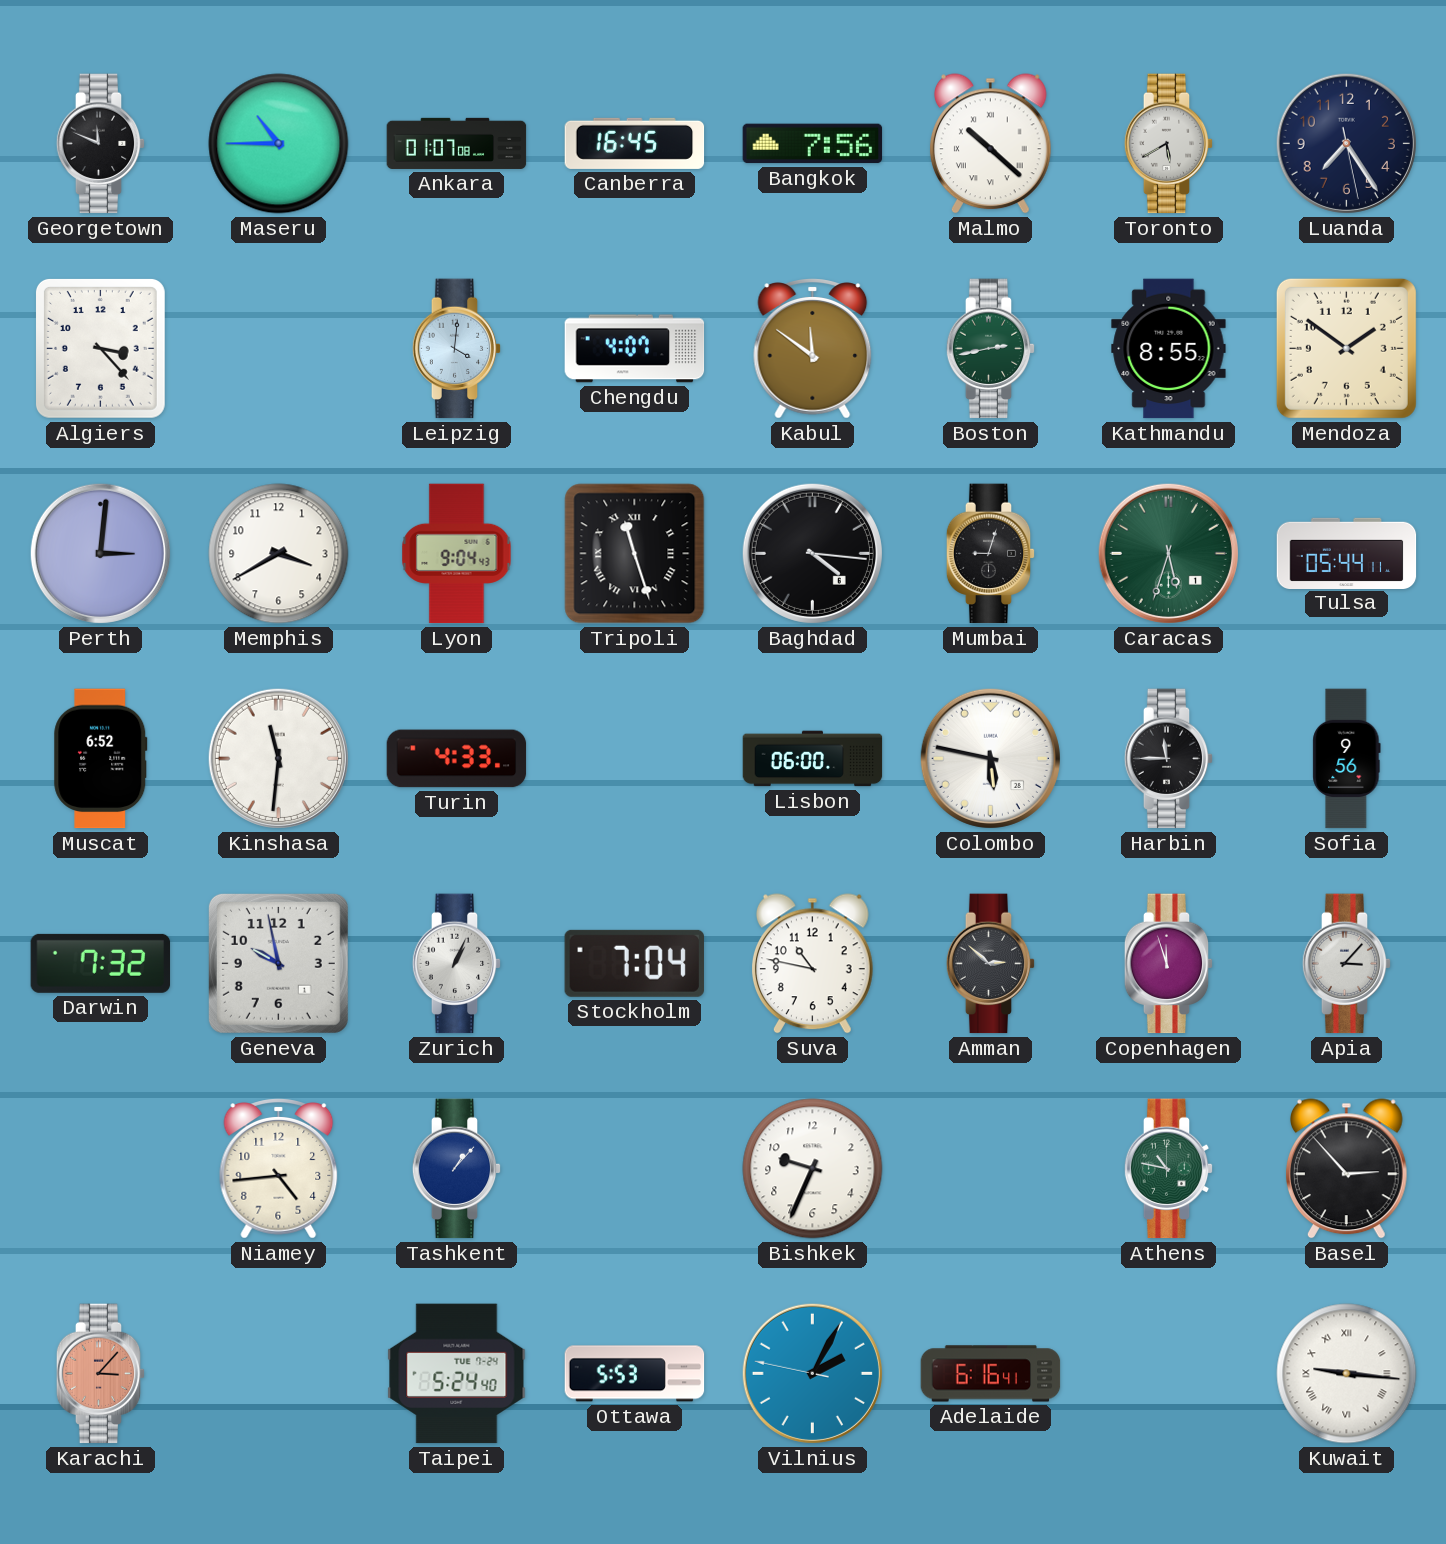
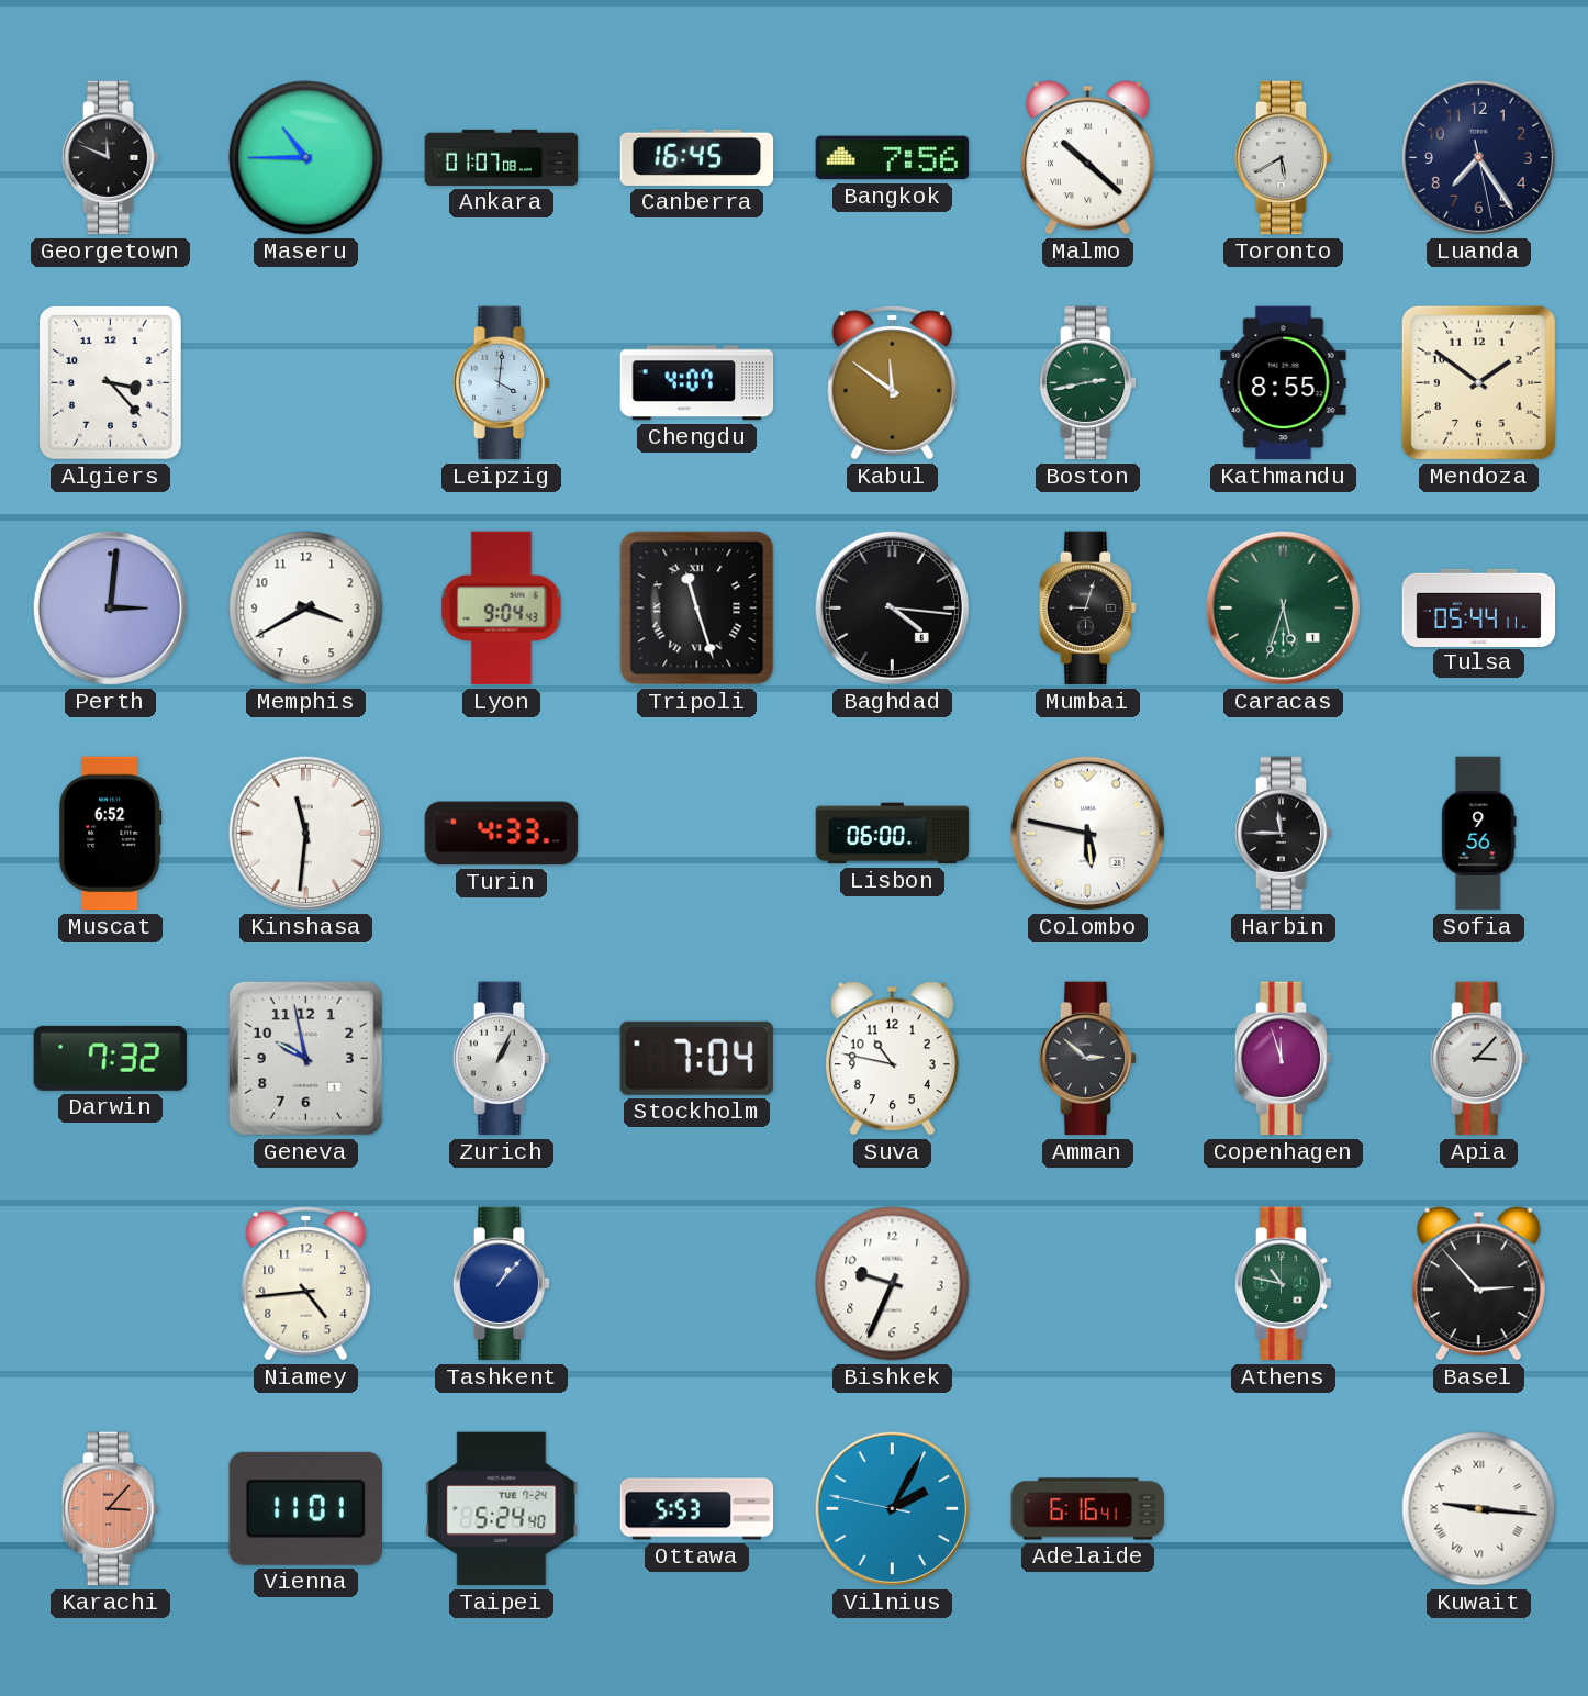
Vienna: none -> 11:01 (305, 1508)
